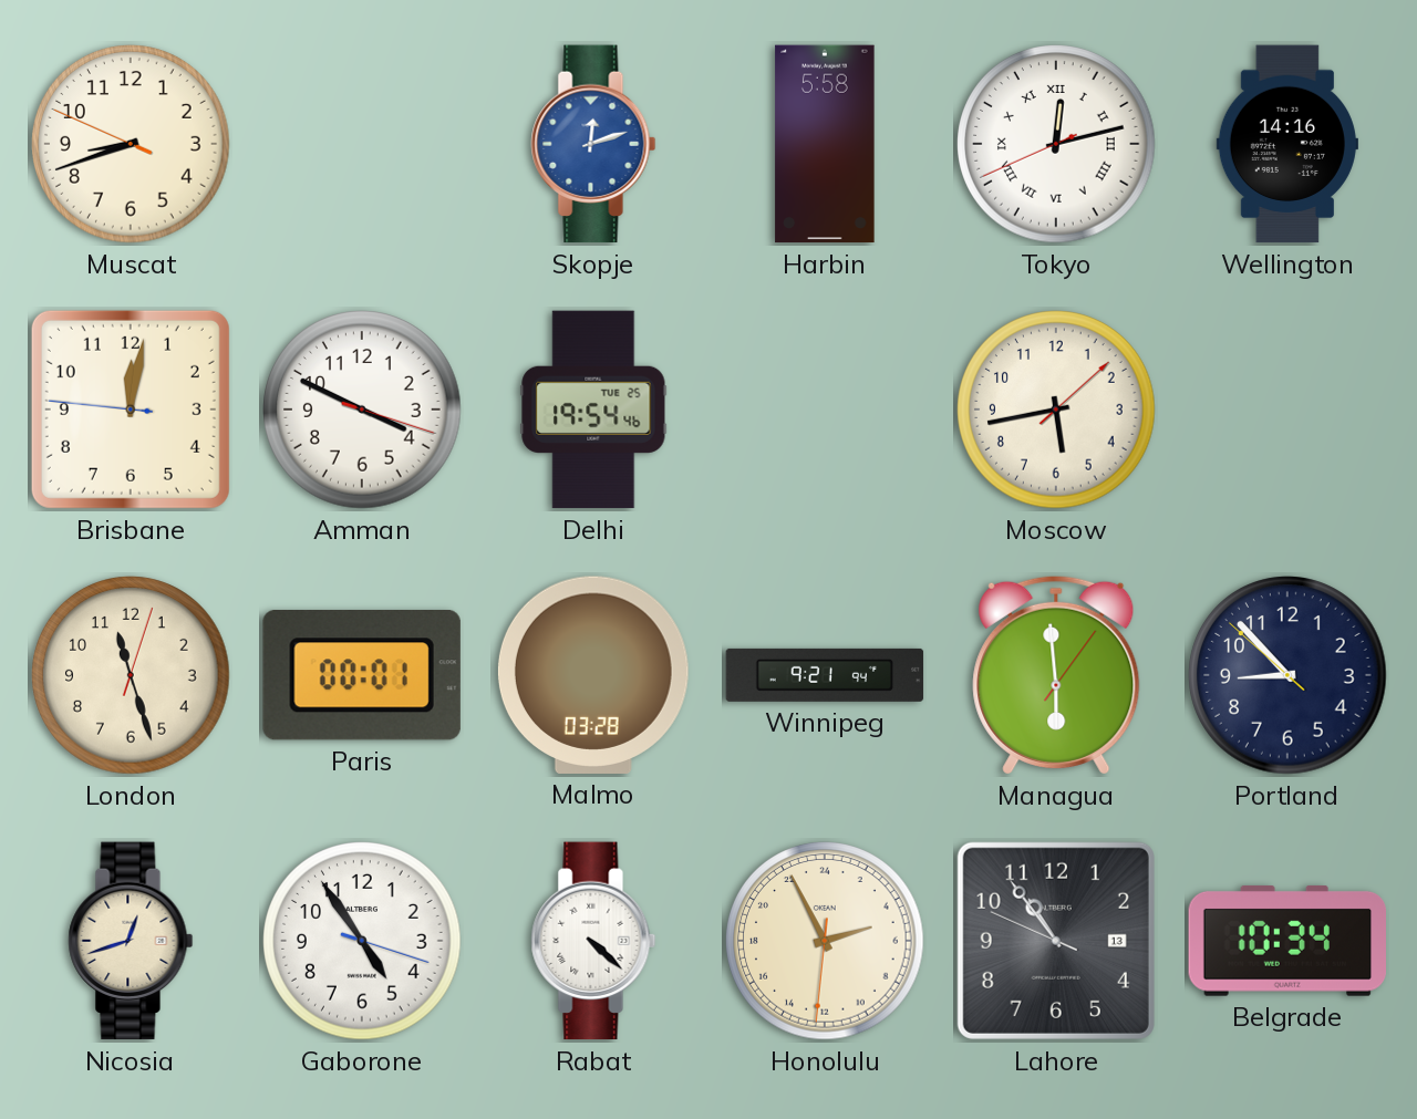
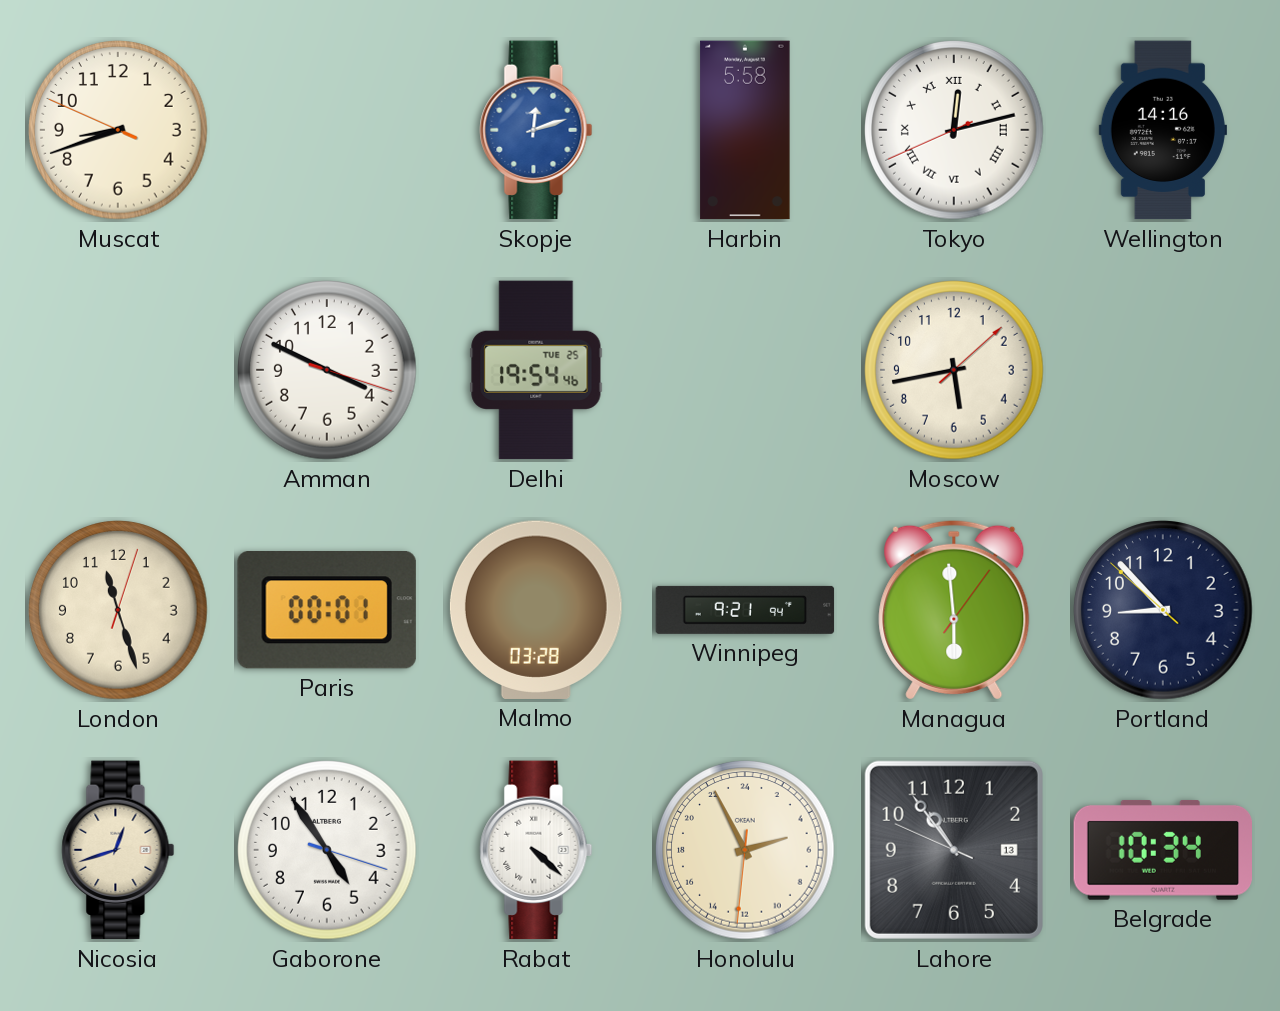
Brisbane: 12:01 -> none (131, 410)
